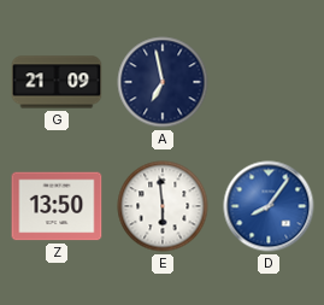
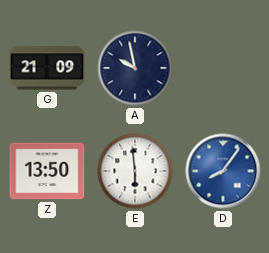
A: 6:58 -> 9:58 (135, 68)
